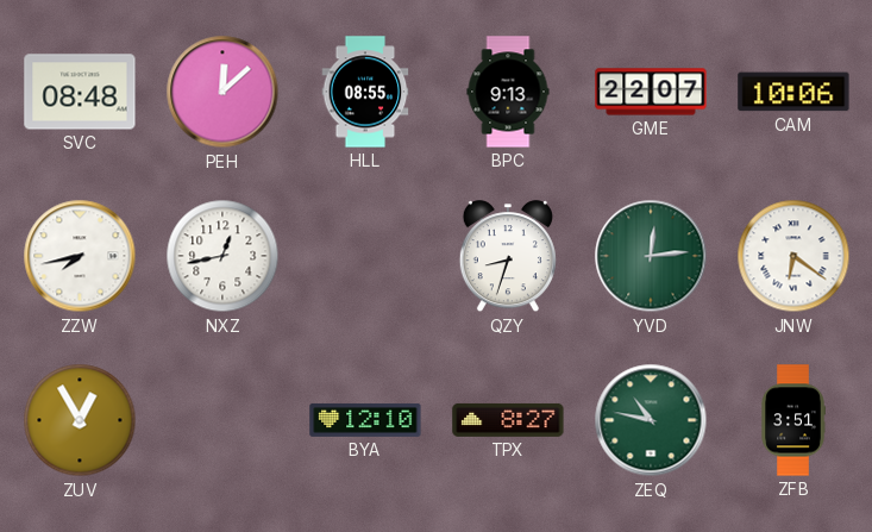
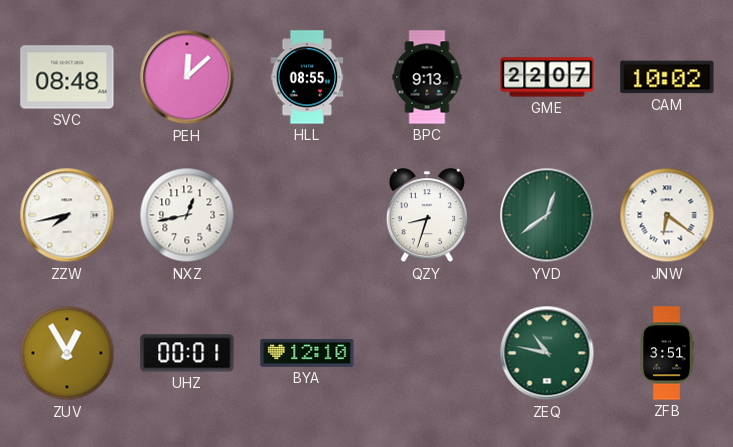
CAM: 10:06 -> 10:02 (667, 77)
YVD: 12:14 -> 12:39 (547, 215)
UHZ: none -> 00:01 (187, 353)
TPX: 8:27 -> none (508, 420)
